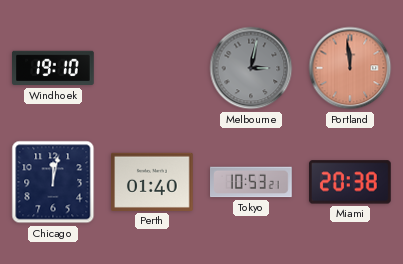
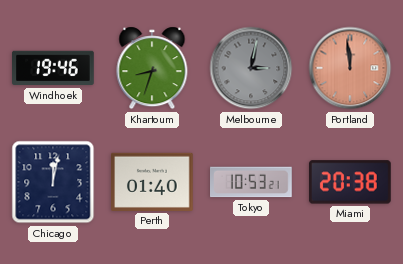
Windhoek: 19:10 -> 19:46 (54, 68)
Khartoum: none -> 8:33 (152, 68)
